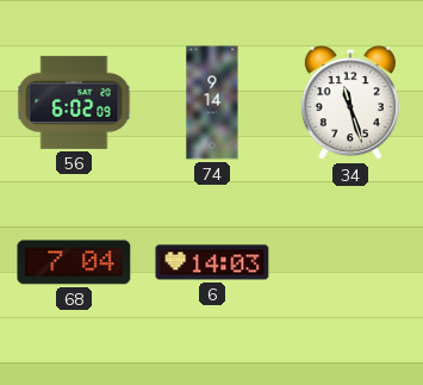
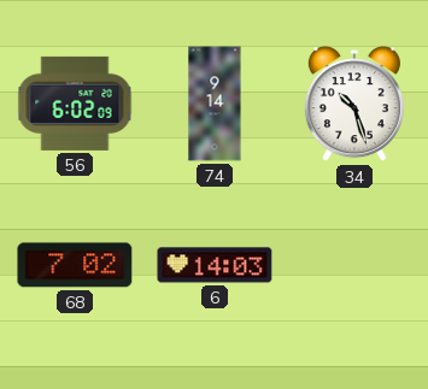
34: 11:27 -> 10:27 (354, 105)
68: 7:04 -> 7:02 (75, 265)
